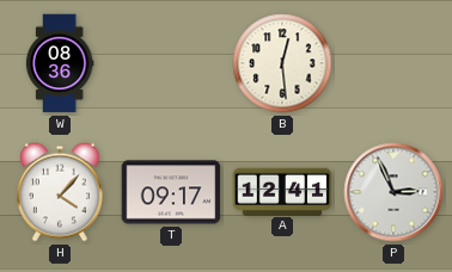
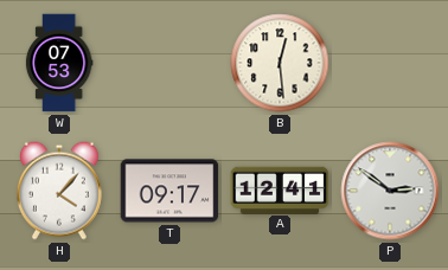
W: 08:36 -> 07:53 (59, 63)
P: 2:56 -> 2:51 (390, 191)
